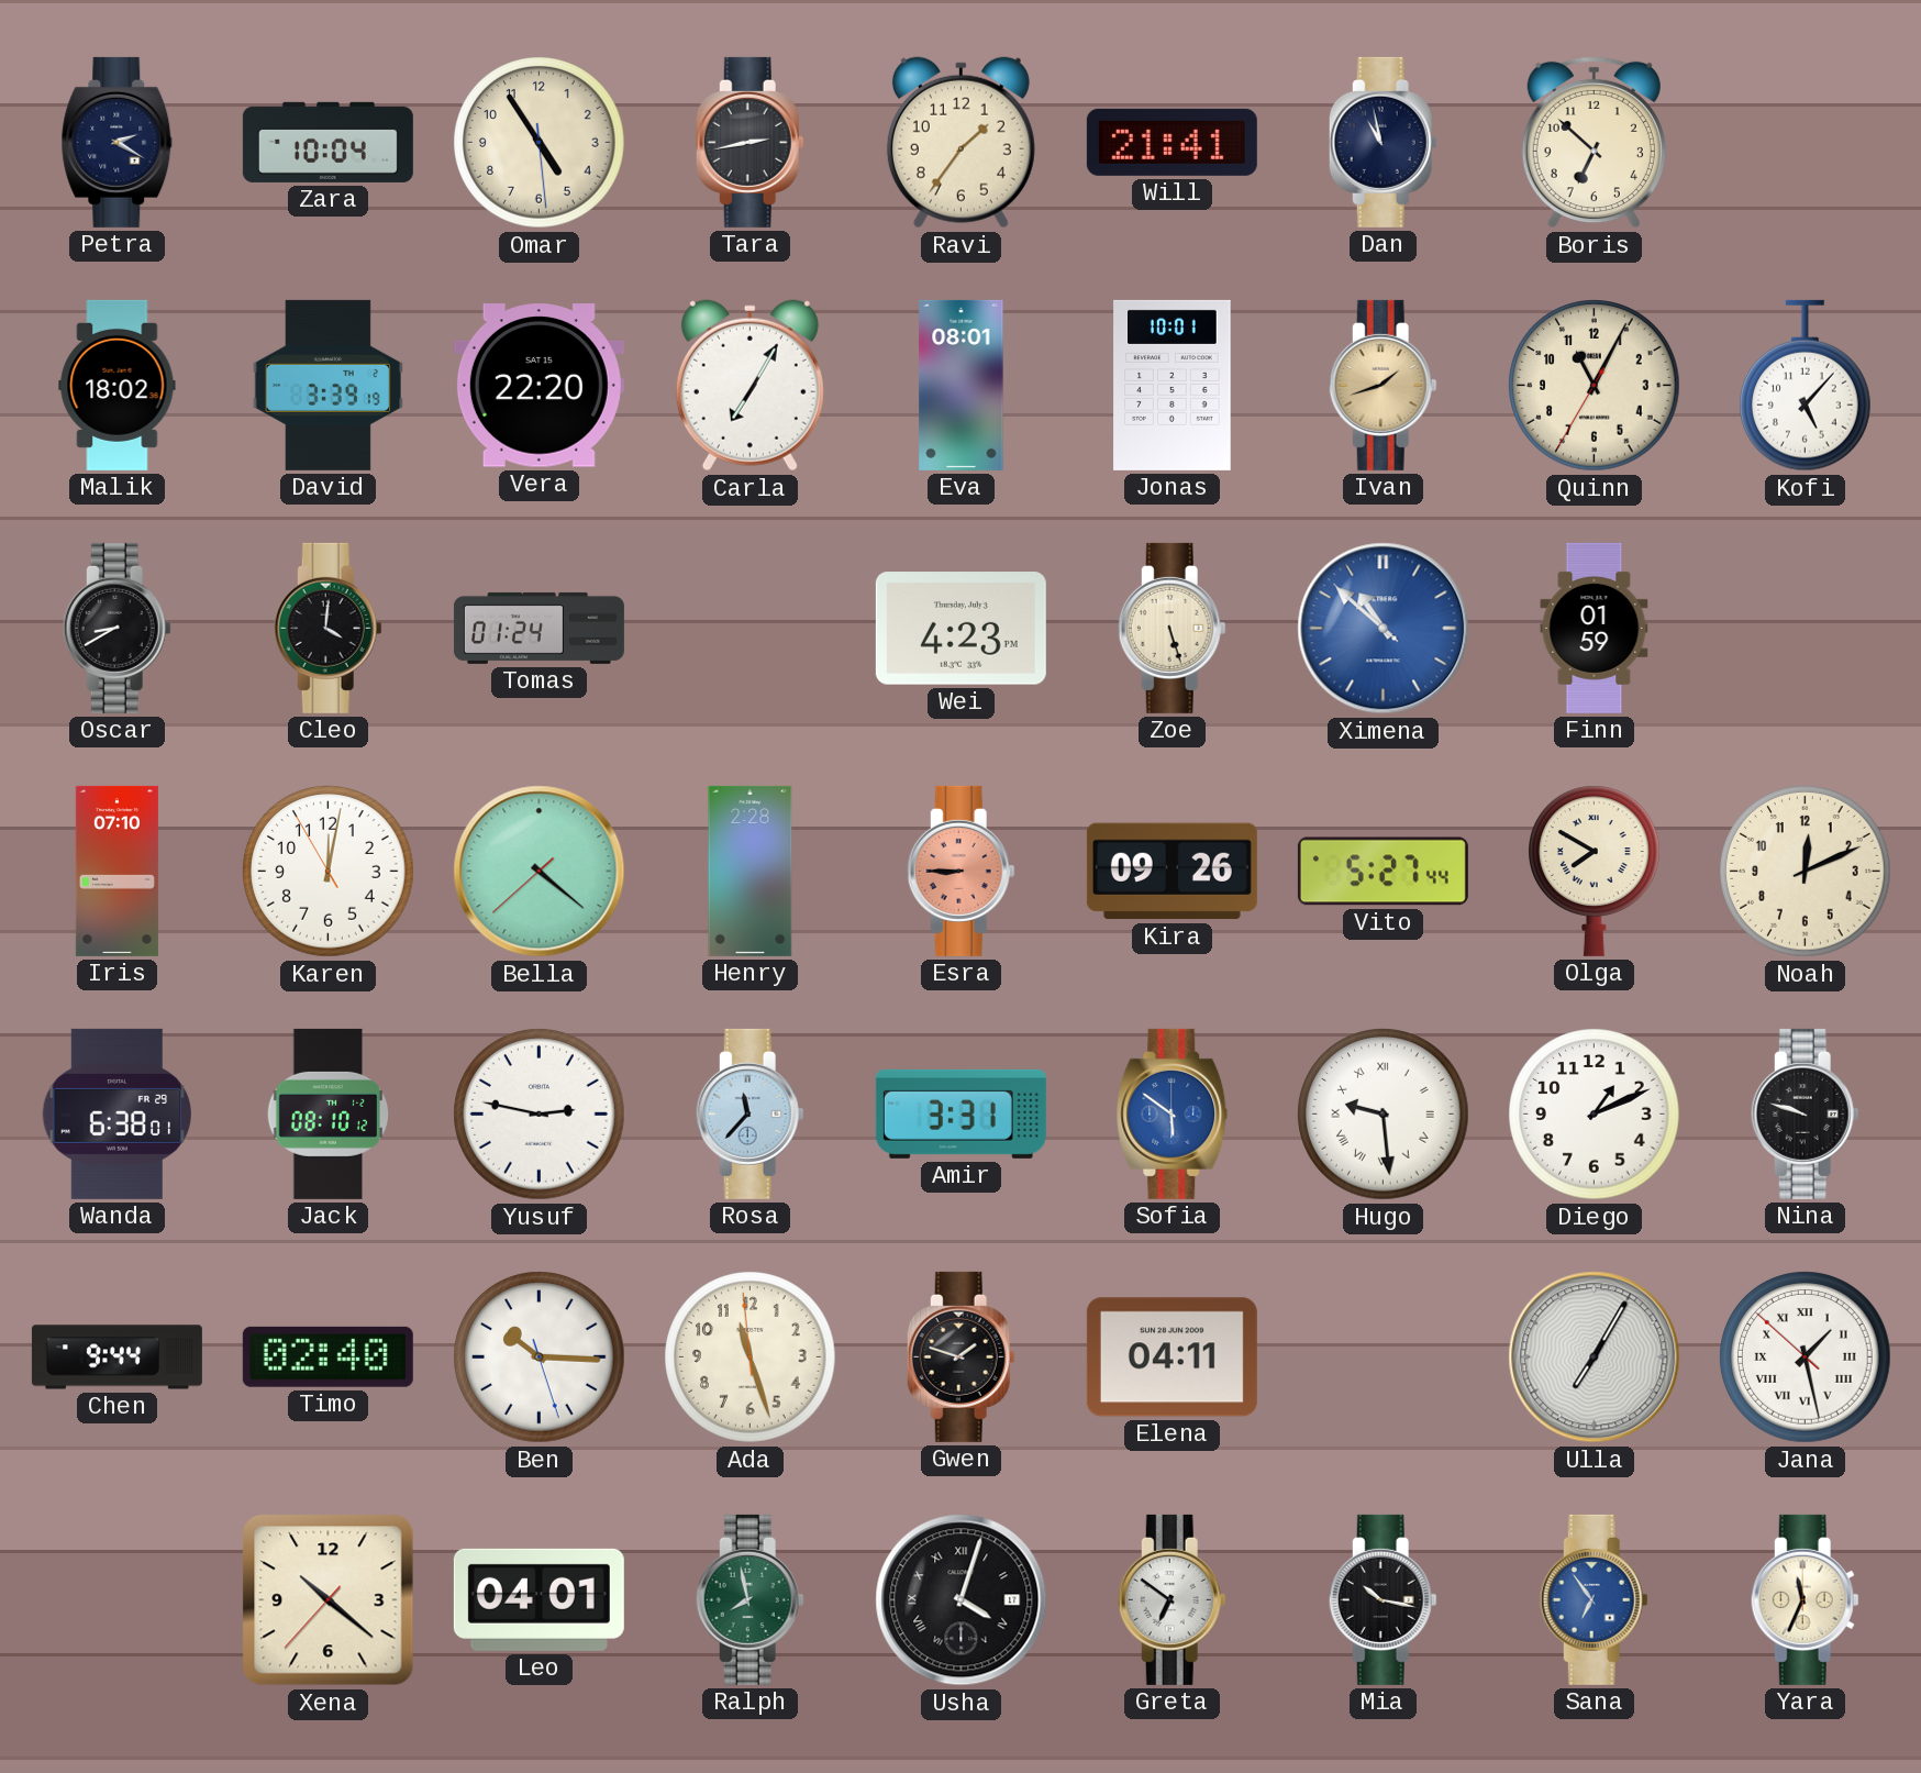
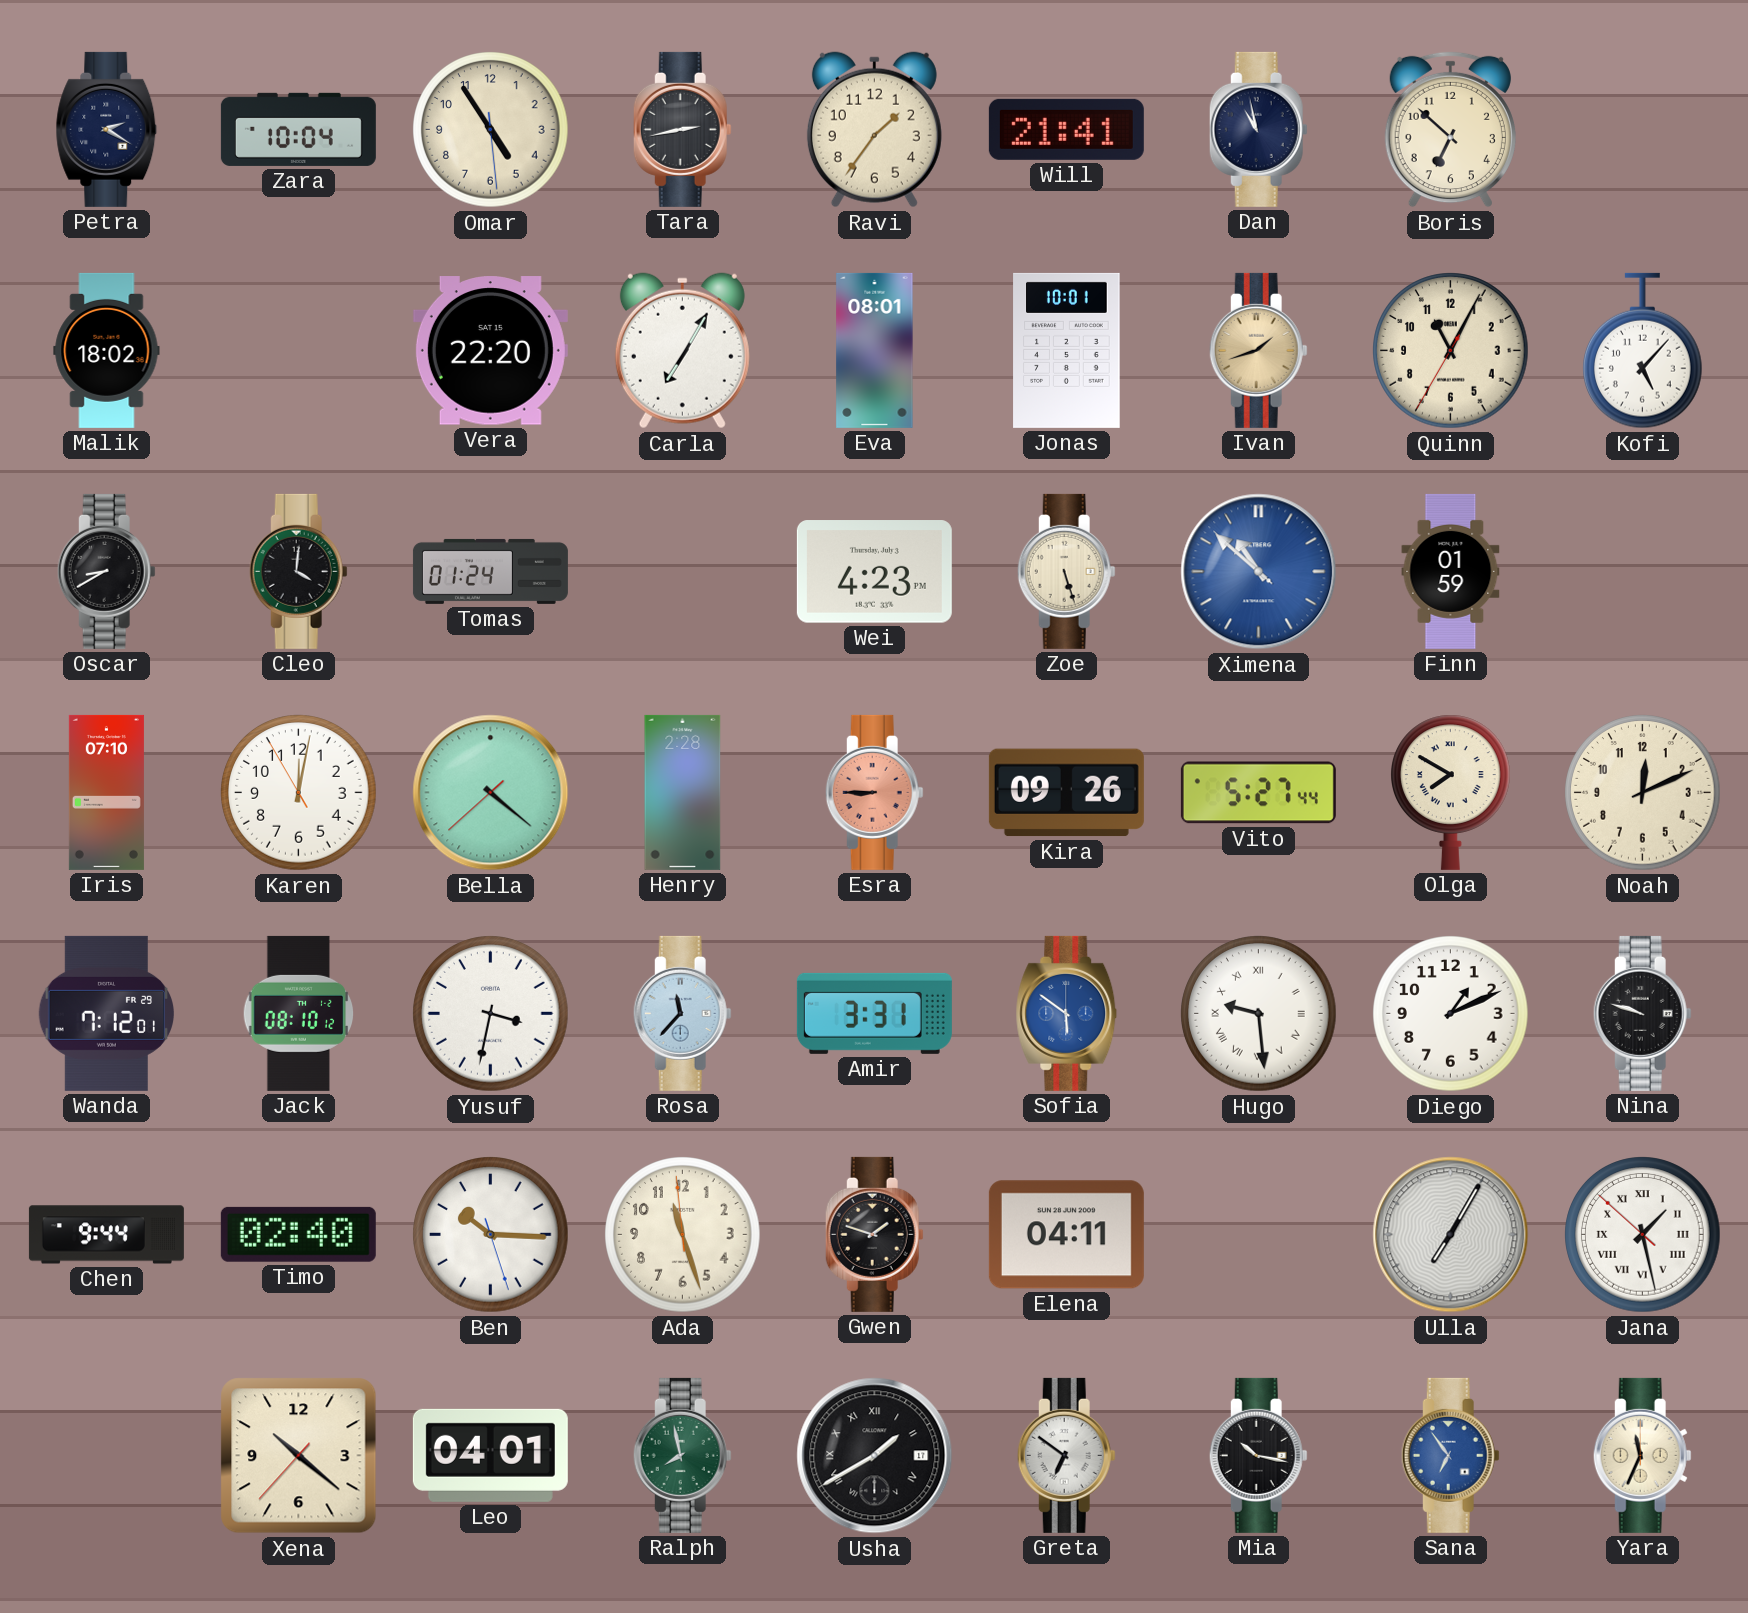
David: 3:39 -> none (327, 385)
Wanda: 6:38 -> 7:12 (106, 1013)
Yusuf: 2:47 -> 3:32 (491, 1014)
Usha: 4:03 -> 1:40 (875, 1456)
